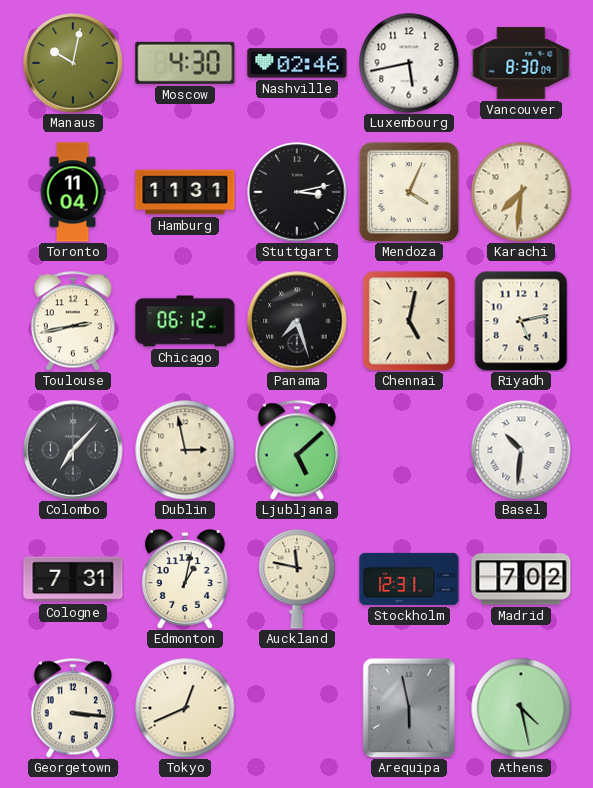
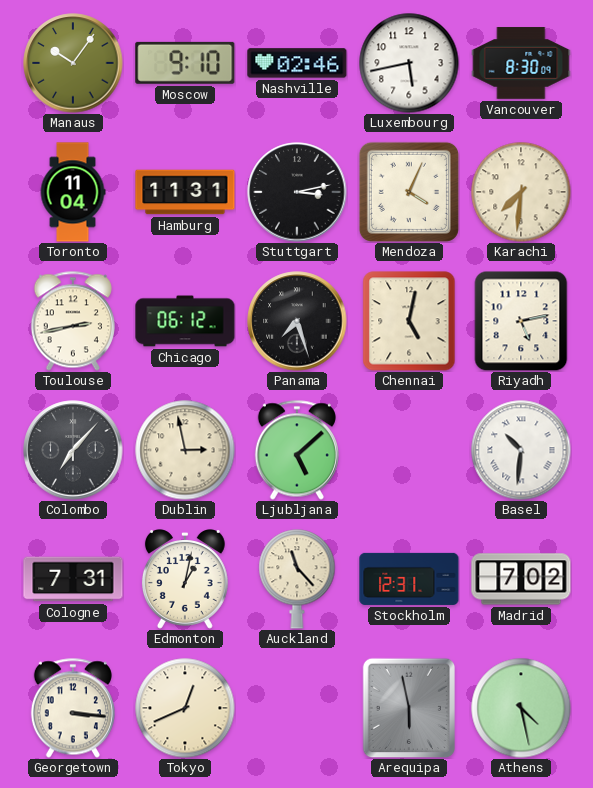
Manaus: 10:02 -> 10:06 (73, 63)
Moscow: 4:30 -> 9:10 (185, 63)
Auckland: 11:47 -> 11:23 (297, 579)
